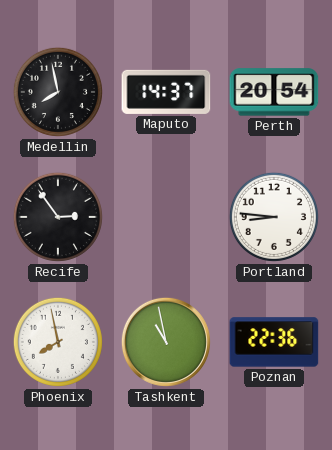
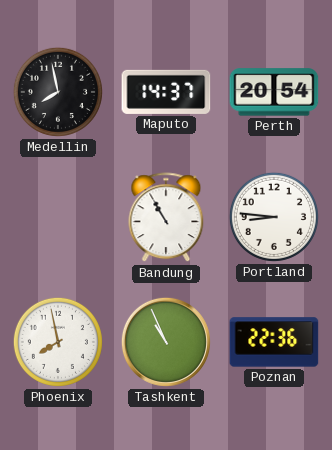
Recife: 2:54 -> none (58, 217)
Bandung: none -> 10:55 (166, 218)
Tashkent: 10:58 -> 10:56 (166, 342)
